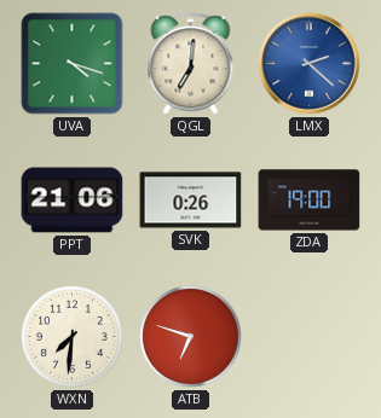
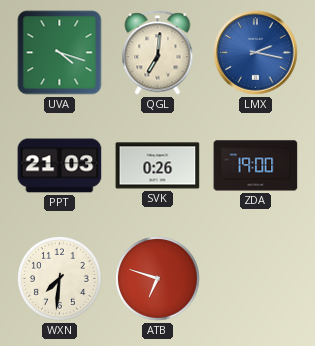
LMX: 2:22 -> 2:17 (256, 53)
PPT: 21:06 -> 21:03 (60, 166)
